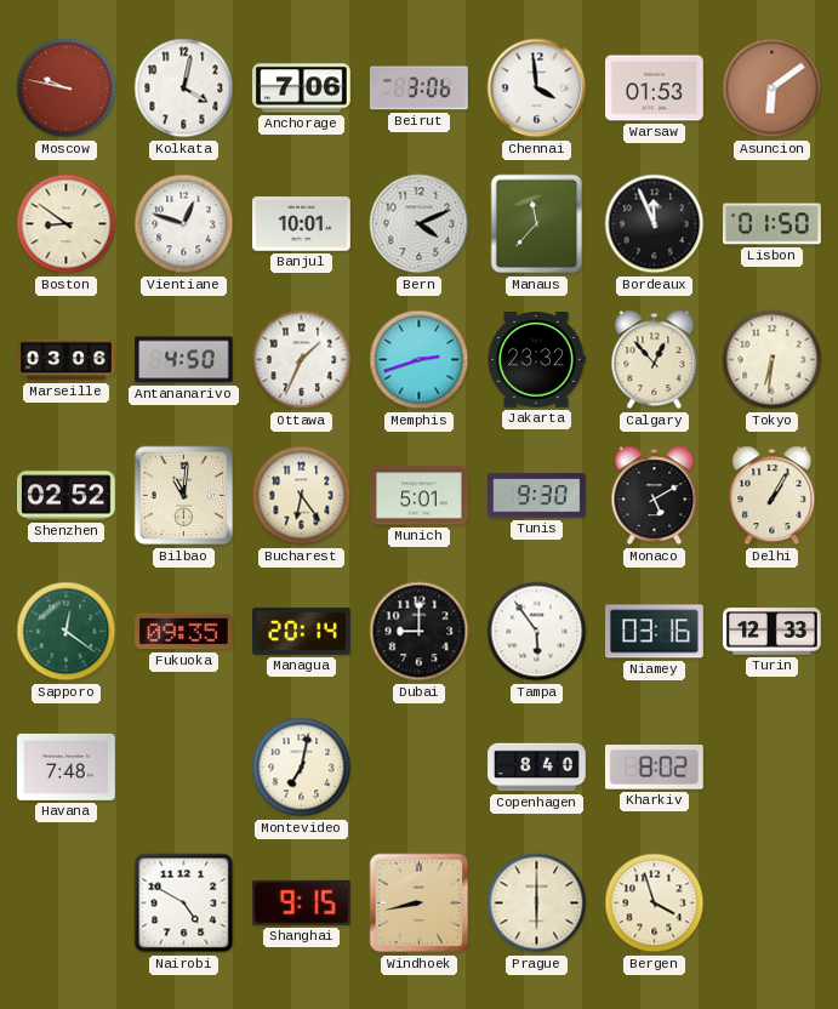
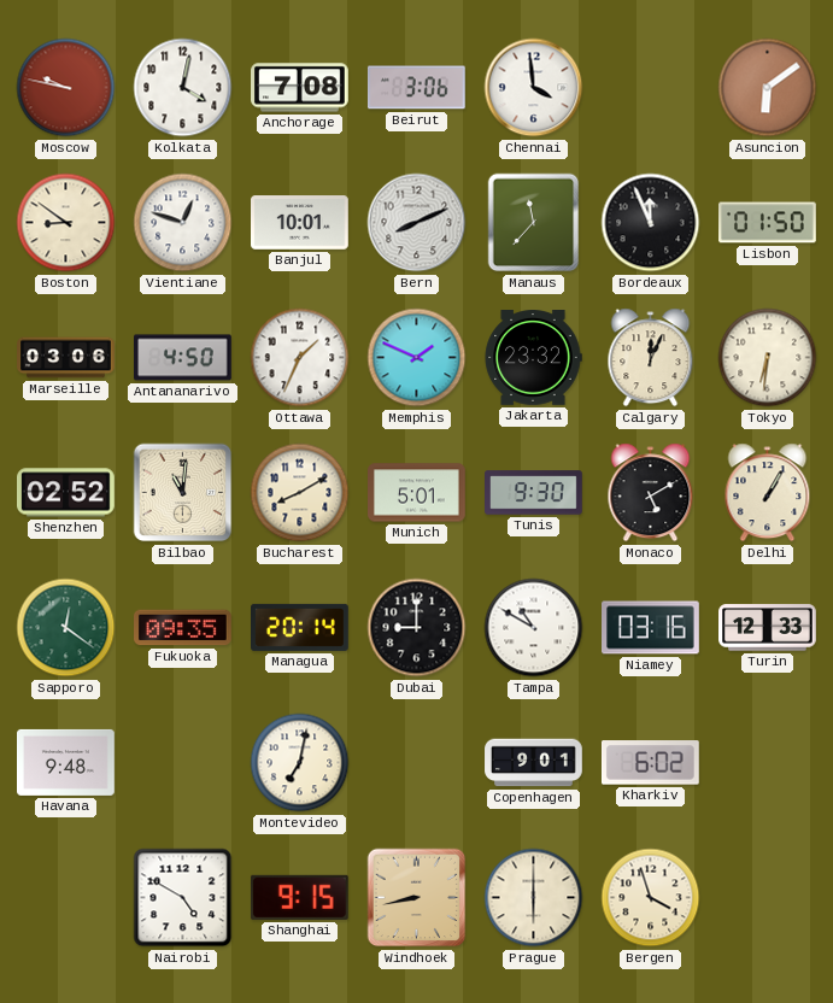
Anchorage: 7:06 -> 7:08 (300, 88)
Warsaw: 01:53 -> none (655, 89)
Bern: 4:11 -> 8:11 (417, 223)
Memphis: 2:42 -> 1:49 (417, 358)
Calgary: 12:53 -> 12:04 (651, 358)
Bucharest: 6:24 -> 8:10 (300, 493)
Tampa: 5:54 -> 10:50 (534, 628)
Havana: 7:48 -> 9:48 (66, 762)
Copenhagen: 8:40 -> 9:01 (534, 763)
Kharkiv: 8:02 -> 6:02 (650, 763)
